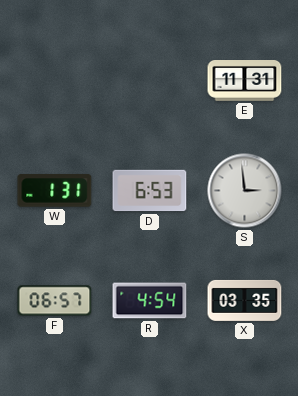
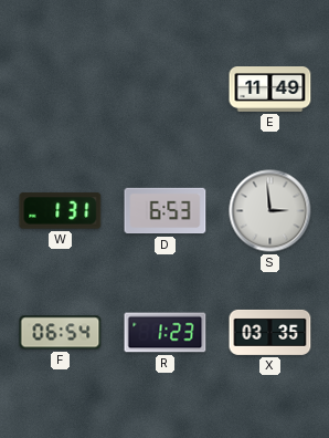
E: 11:31 -> 11:49 (270, 90)
F: 06:57 -> 06:54 (61, 333)
R: 4:54 -> 1:23 (166, 333)
